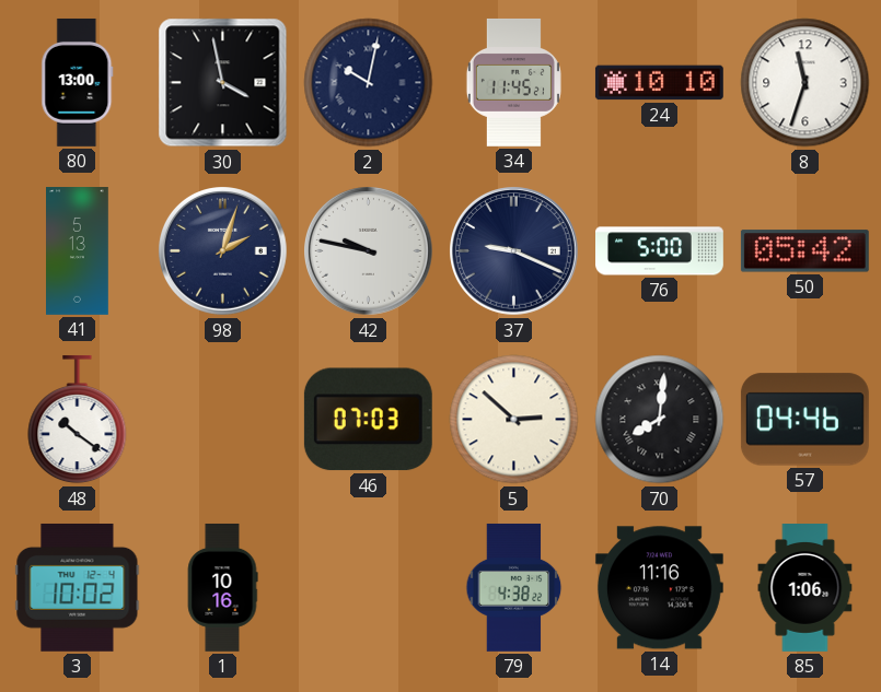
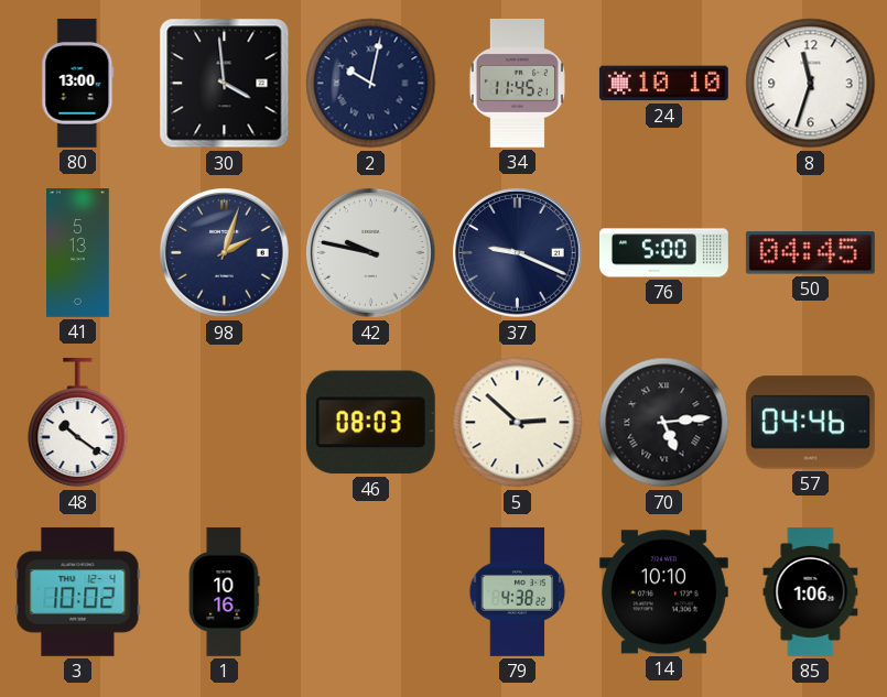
30: 3:58 -> 3:59 (225, 84)
50: 05:42 -> 04:45 (810, 253)
46: 07:03 -> 08:03 (370, 423)
70: 8:01 -> 5:14 (664, 423)
14: 11:16 -> 10:10 (663, 592)
